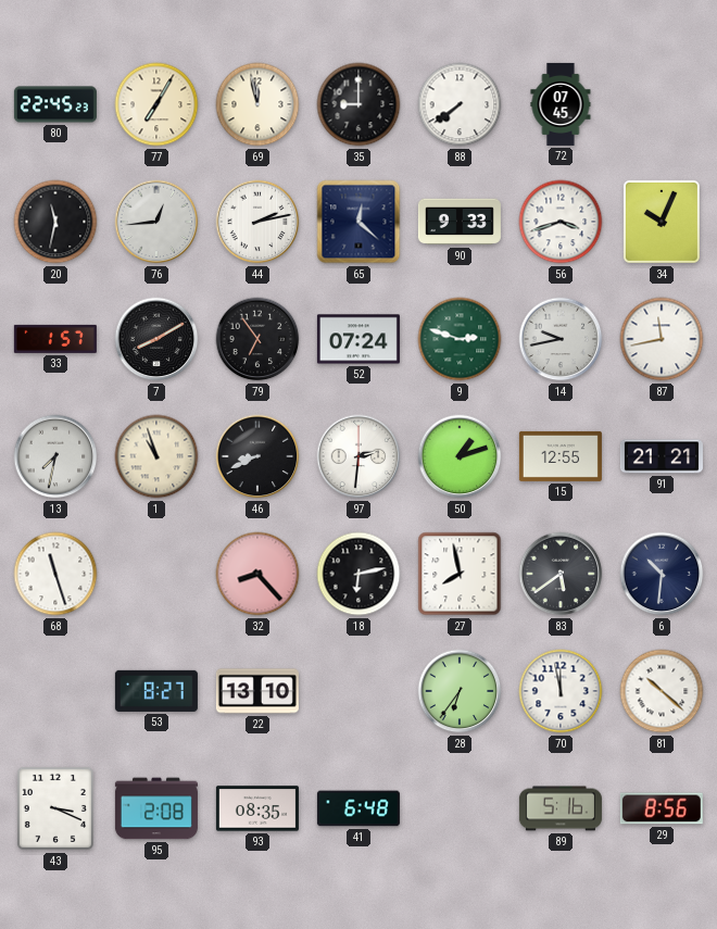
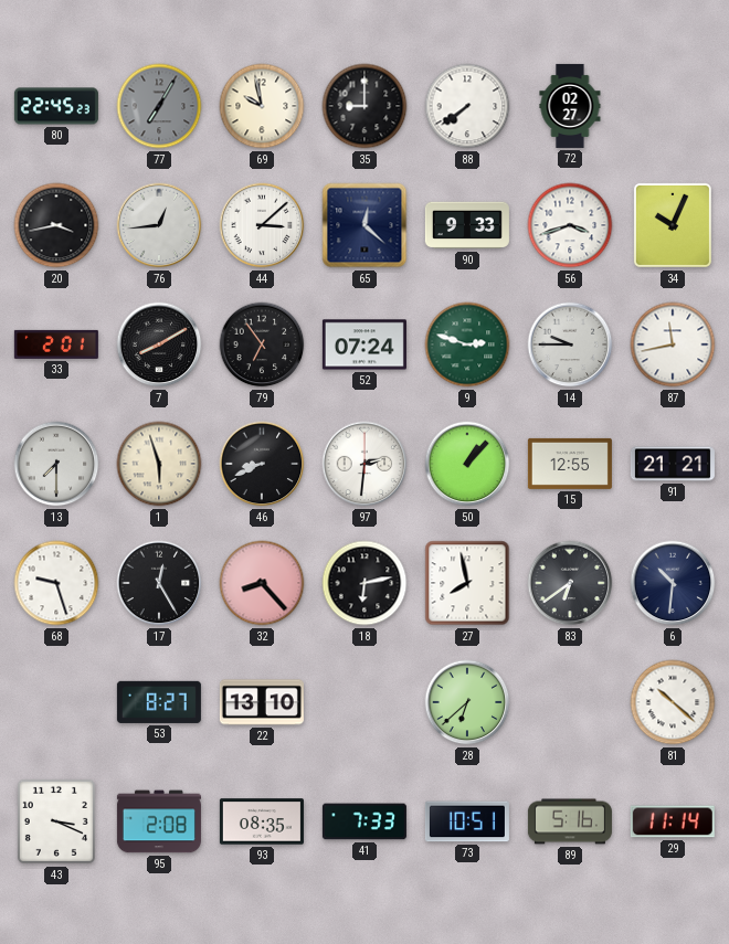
77 dial: cream -> grey (159, 106)
69: 11:58 -> 9:58 (262, 106)
72: 07:45 -> 02:27 (570, 106)
20: 11:32 -> 3:43 (56, 225)
44: 2:13 -> 3:08 (262, 225)
33: 1:57 -> 2:01 (56, 344)
14: 9:43 -> 9:45 (570, 344)
13: 7:32 -> 7:30 (56, 464)
1: 10:57 -> 5:57 (159, 464)
50: 1:12 -> 1:07 (467, 464)
68: 11:27 -> 9:27 (56, 583)
17: none -> 12:25 (159, 583)
83: 5:39 -> 6:39 (570, 583)
28: 6:36 -> 6:38 (467, 702)
70: 11:58 -> none (561, 691)
41: 6:48 -> 7:33 (364, 821)
73: none -> 10:51 (467, 821)
29: 8:56 -> 11:14 (673, 821)
